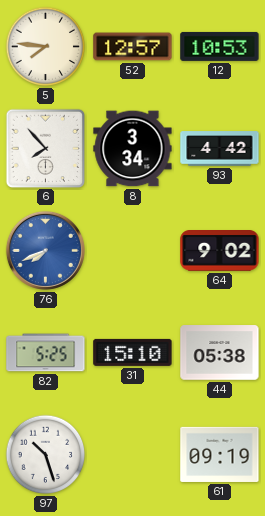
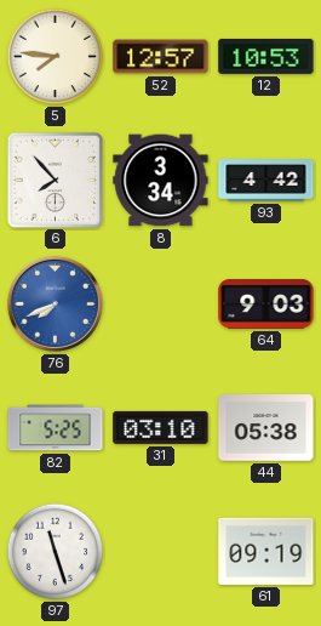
64: 9:02 -> 9:03 (266, 305)
31: 15:10 -> 03:10 (161, 427)
97: 10:27 -> 11:27 (56, 552)
